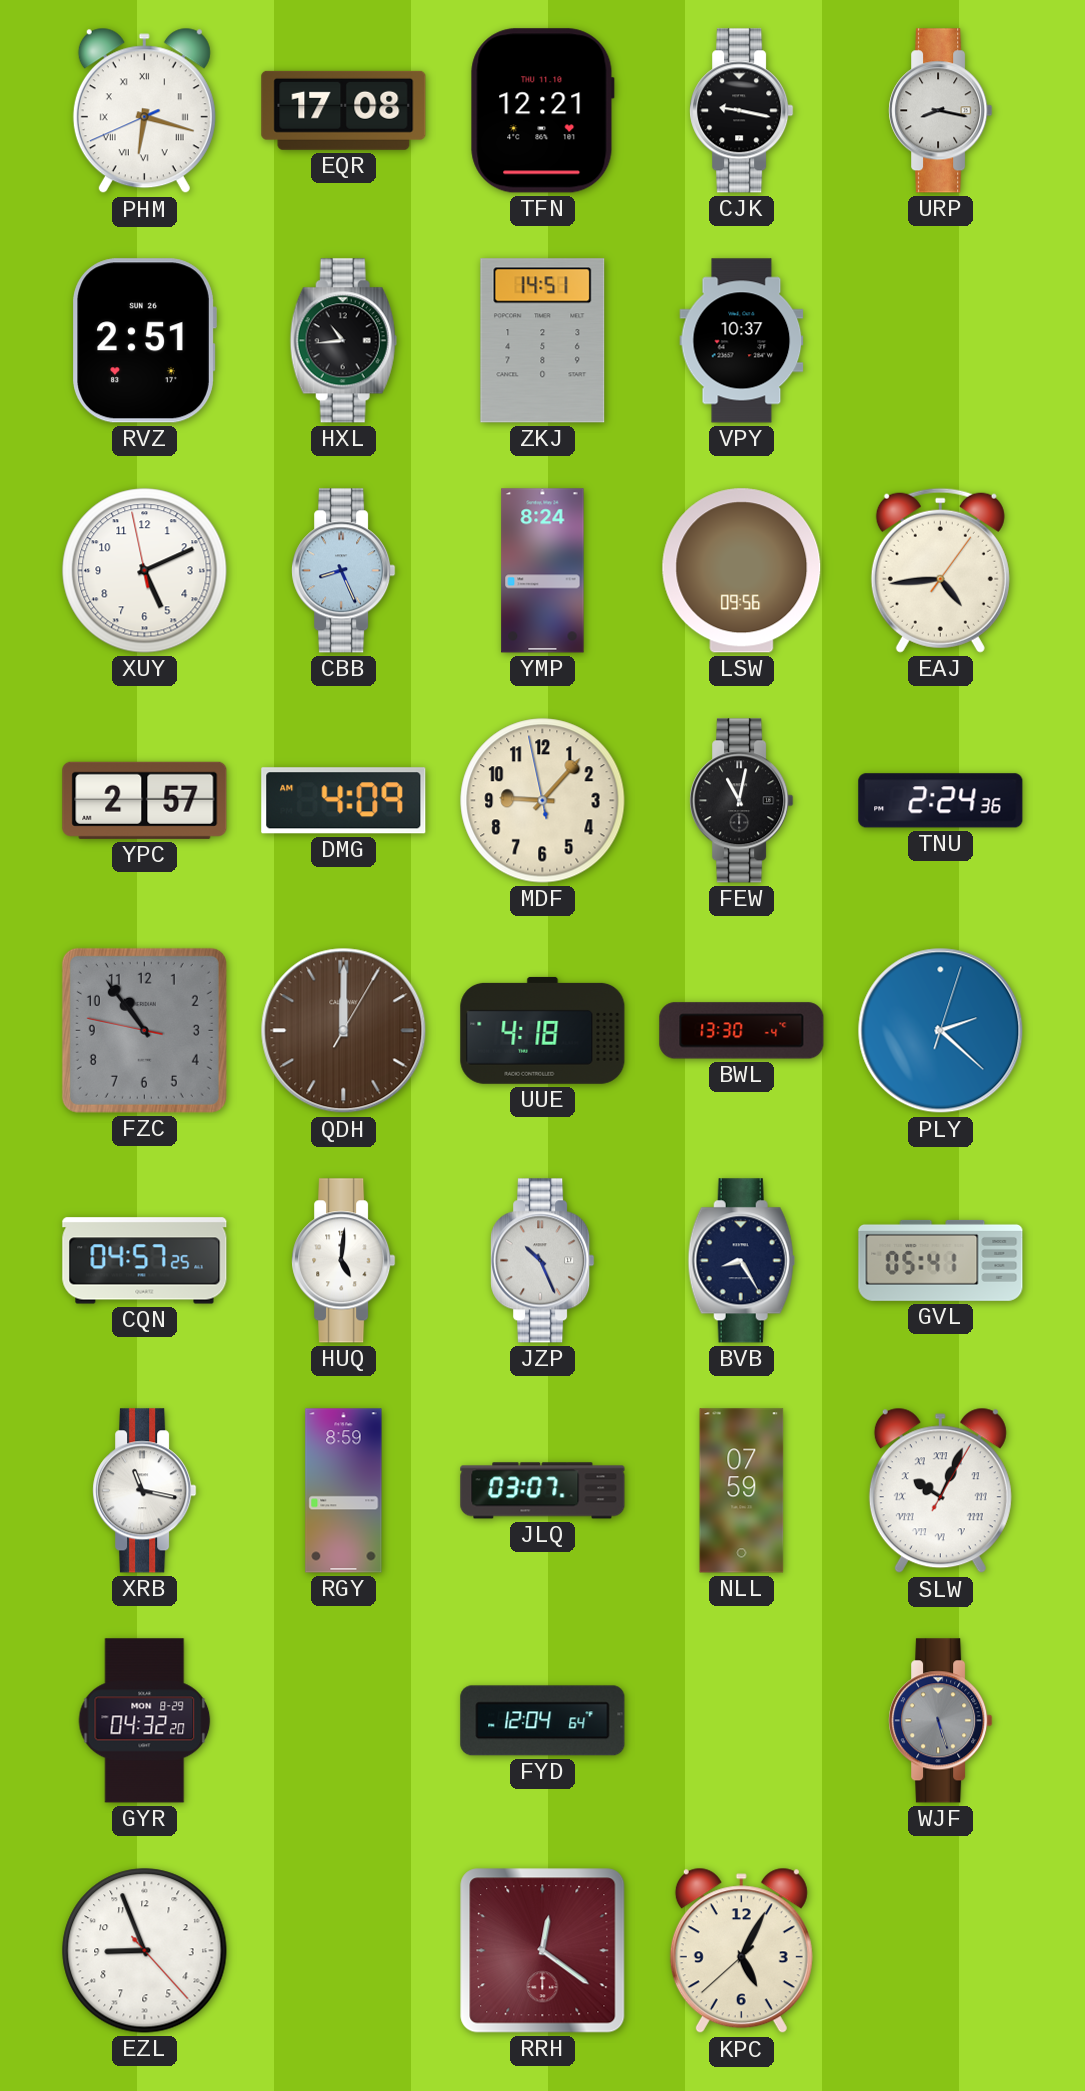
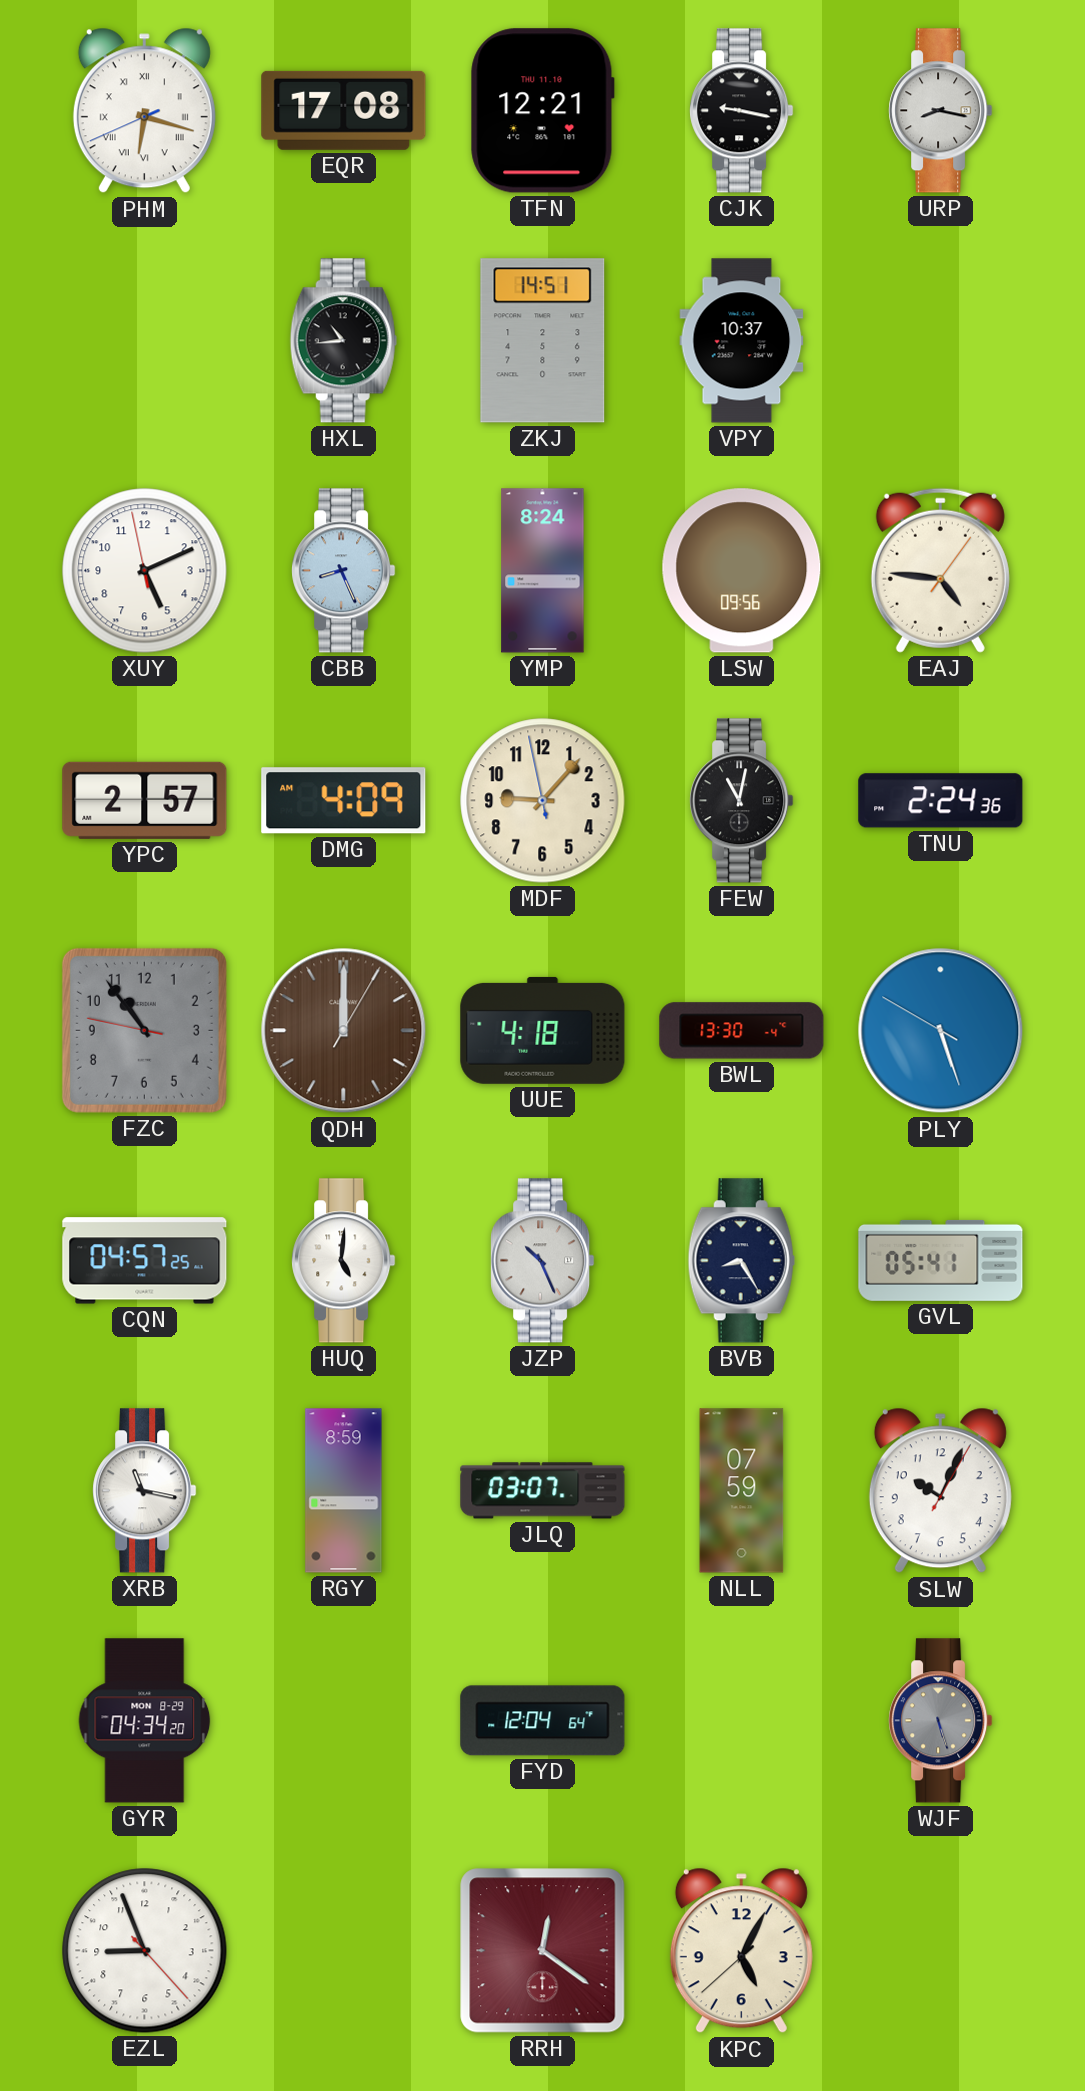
RVZ: 2:51 -> none (144, 341)
EAJ: 4:44 -> 4:46 (940, 570)
PLY: 2:22 -> 5:26 (941, 1031)
SLW numerals: Roman -> Arabic (940, 1491)
GYR: 04:32 -> 04:34 (145, 1721)
